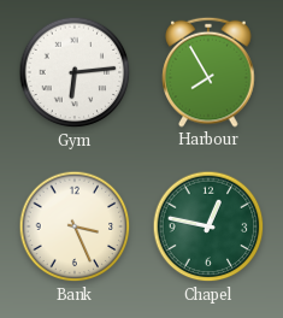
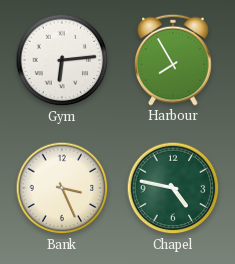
Chapel: 12:47 -> 4:47 (173, 188)
